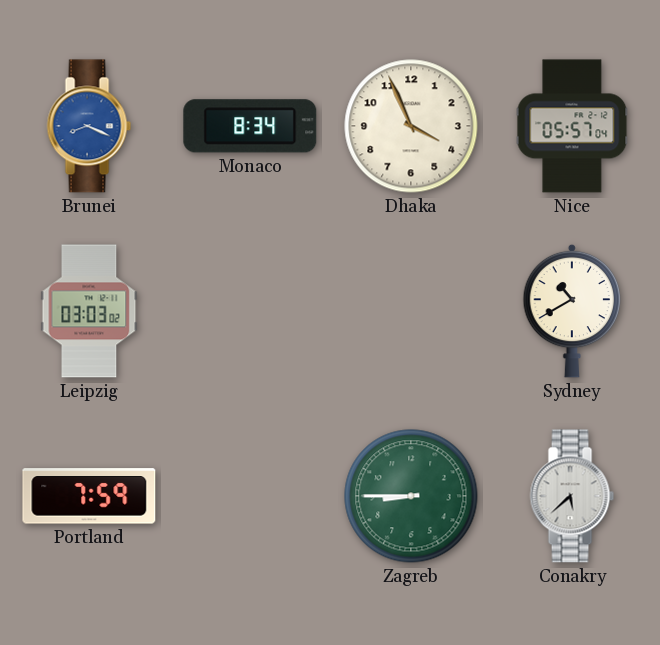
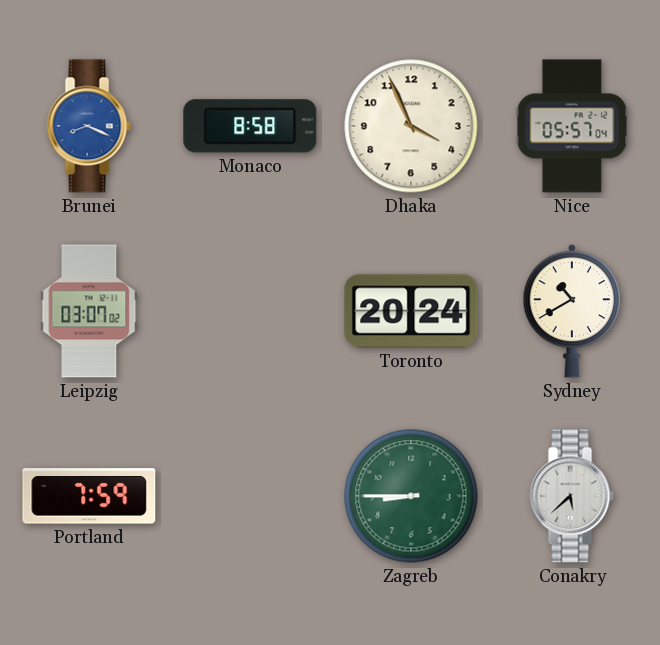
Monaco: 8:34 -> 8:58 (250, 126)
Leipzig: 03:03 -> 03:07 (89, 311)
Toronto: none -> 20:24 (411, 311)
